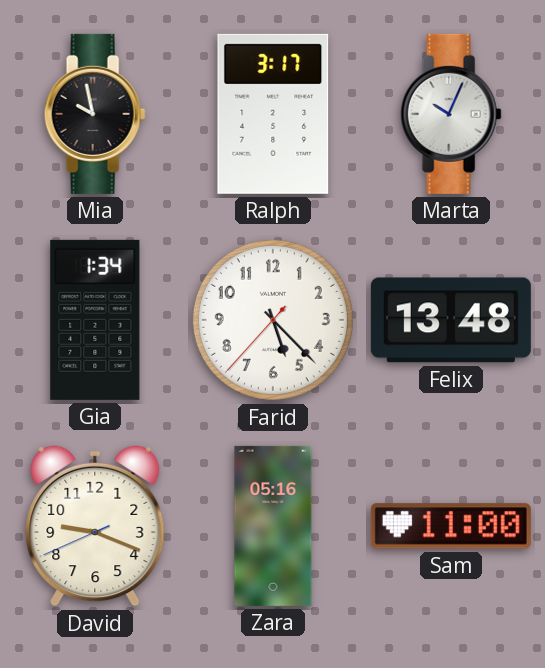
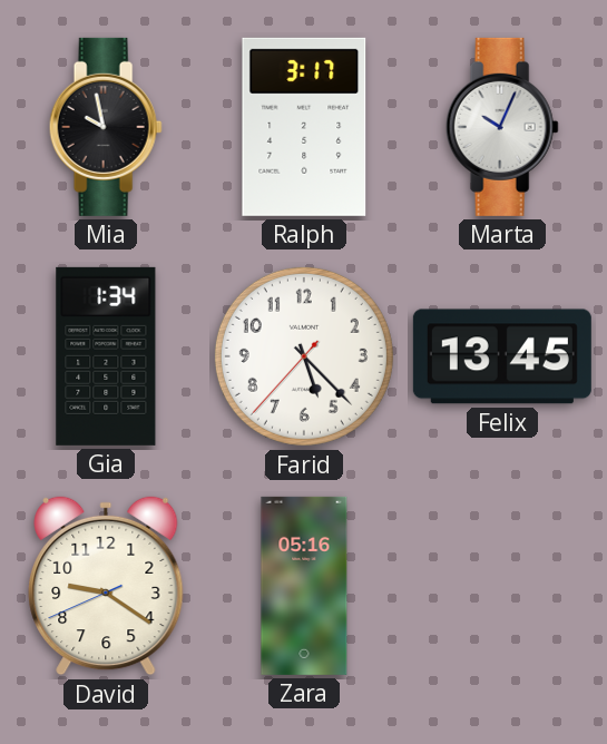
Felix: 13:48 -> 13:45 (502, 356)
David: 9:18 -> 9:20 (106, 586)
Sam: 11:00 -> none (451, 526)
